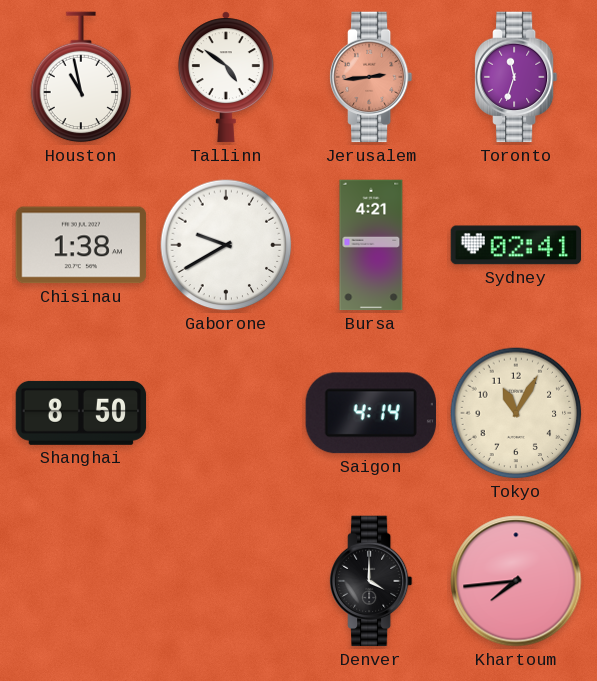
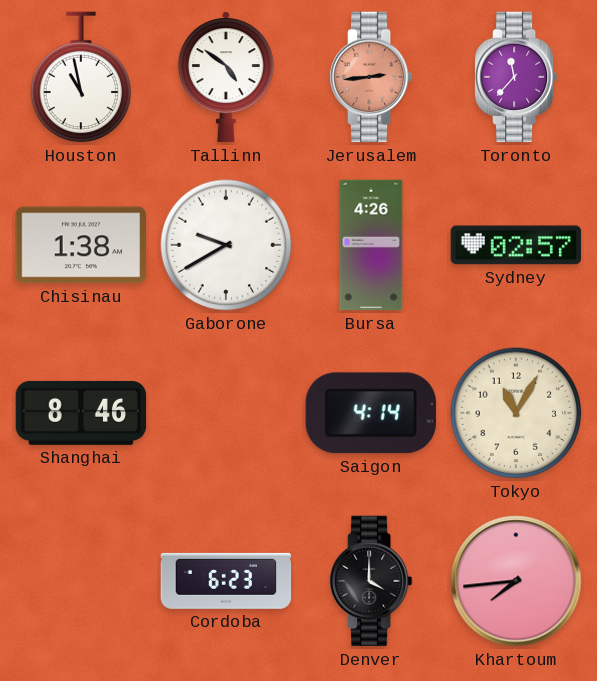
Toronto: 11:33 -> 11:37 (516, 77)
Bursa: 4:21 -> 4:26 (371, 245)
Sydney: 02:41 -> 02:57 (516, 245)
Shanghai: 8:50 -> 8:46 (81, 413)
Cordoba: none -> 6:23 (226, 581)
